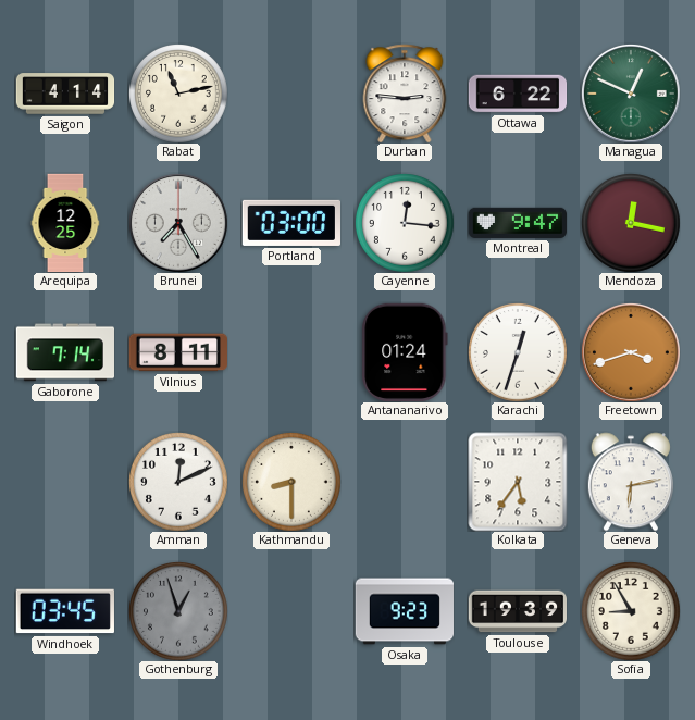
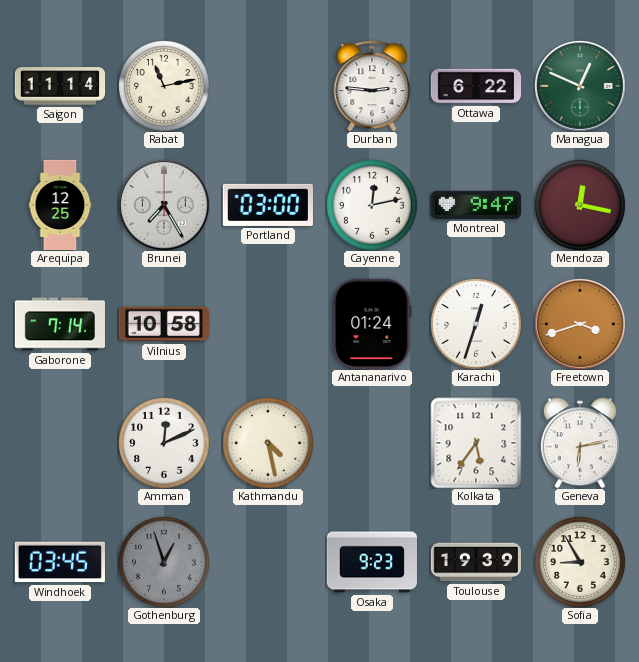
Saigon: 4:14 -> 11:14 (60, 86)
Cayenne: 12:16 -> 12:13 (372, 205)
Vilnius: 8:11 -> 10:58 (163, 324)
Kathmandu: 8:30 -> 4:28 (268, 443)
